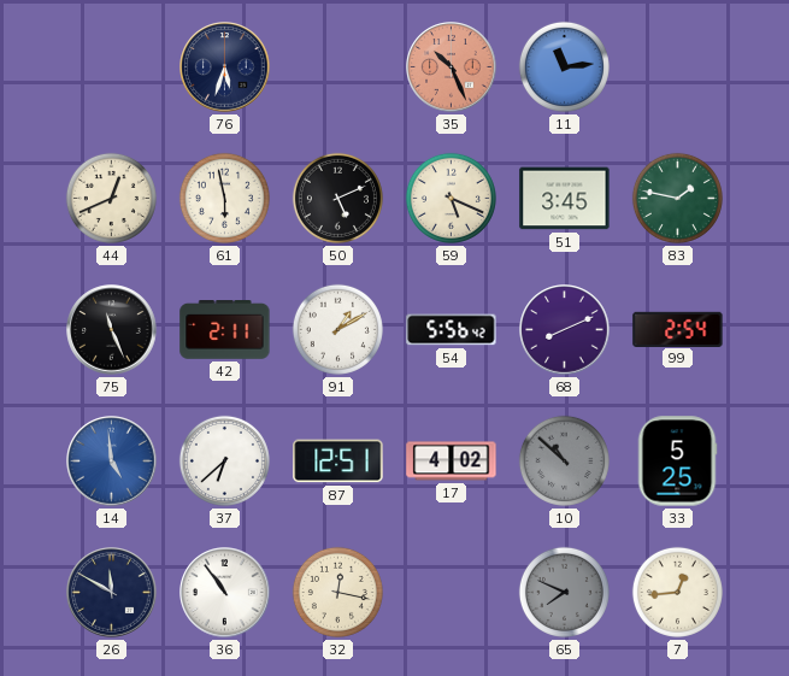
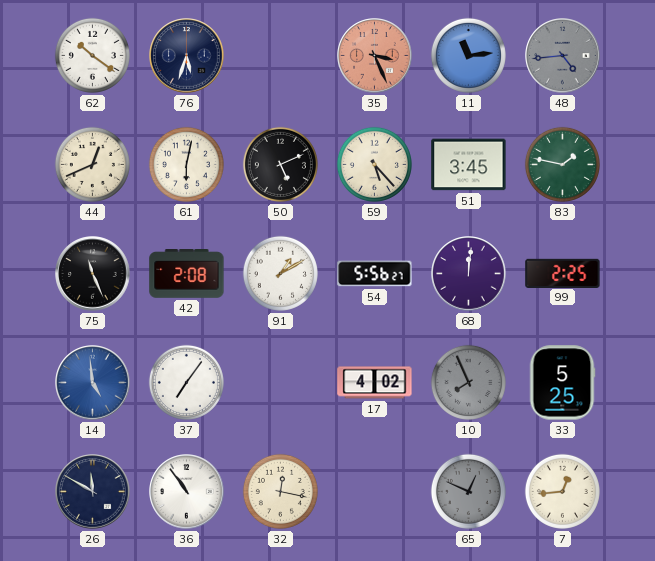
62: none -> 10:21 (92, 55)
35: 10:26 -> 3:26 (375, 56)
48: none -> 4:44 (563, 56)
61: 5:58 -> 6:02 (186, 164)
59: 5:19 -> 5:23 (374, 164)
42: 2:11 -> 2:08 (187, 274)
54: 5:56:42 -> 5:56:27 (375, 274)
68: 8:11 -> 12:01 (469, 274)
99: 2:54 -> 2:25 (563, 273)
37: 6:38 -> 7:06 (186, 382)
87: 12:51 -> none (338, 462)
10: 10:52 -> 7:56 (468, 382)
65: 7:49 -> 12:49 (468, 491)
